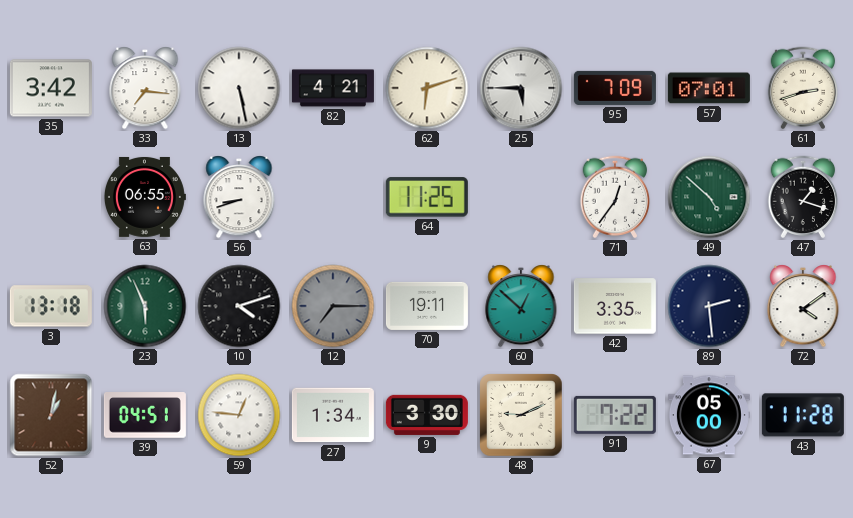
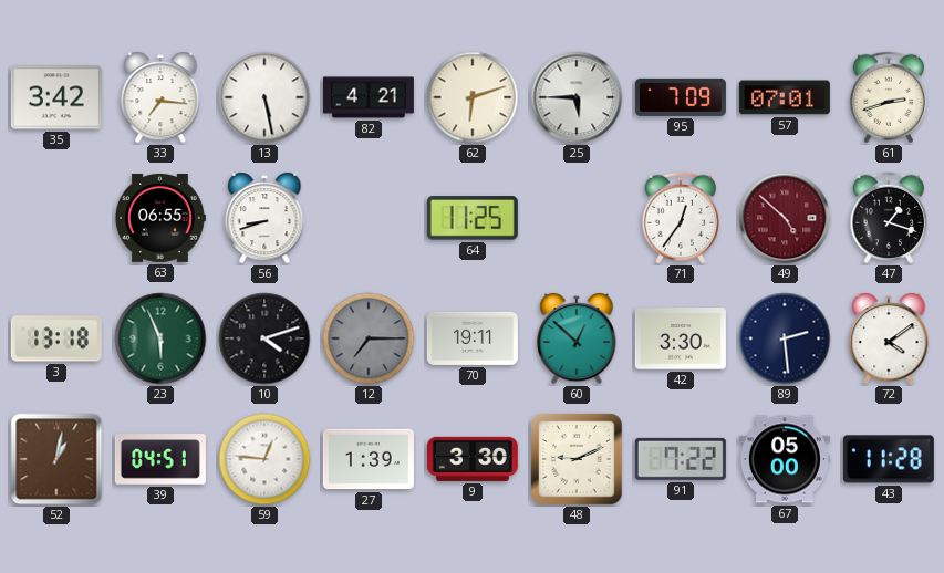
49 dial: green -> burgundy (785, 218)
42: 3:35 -> 3:30 (681, 338)
27: 1:34 -> 1:39 (369, 459)
